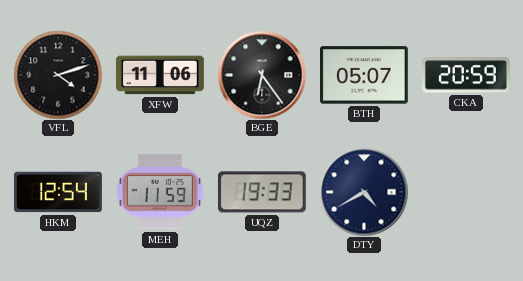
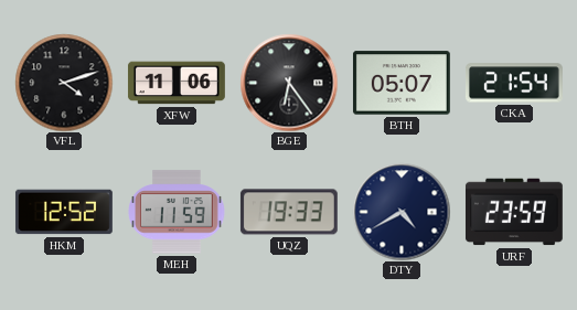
CKA: 20:59 -> 21:54 (514, 83)
HKM: 12:54 -> 12:52 (64, 212)
URF: none -> 23:59 (514, 212)
